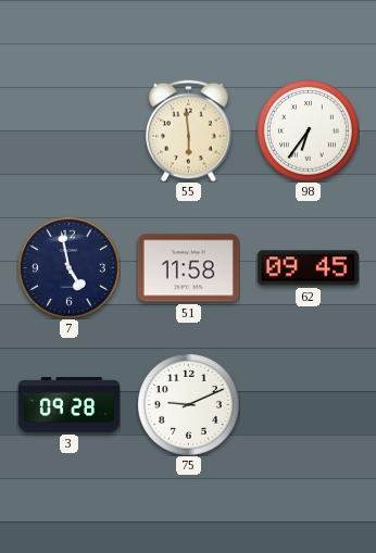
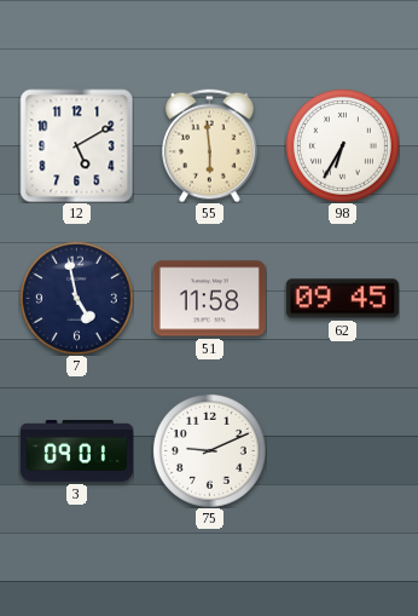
12: none -> 5:10 (76, 145)
98: 6:36 -> 6:35 (342, 145)
3: 09:28 -> 09:01 (76, 451)
